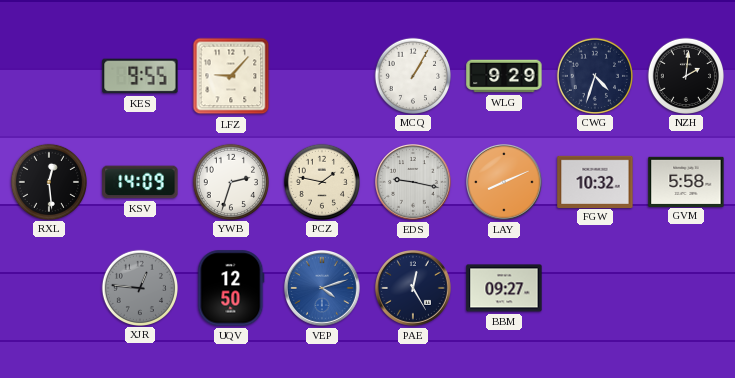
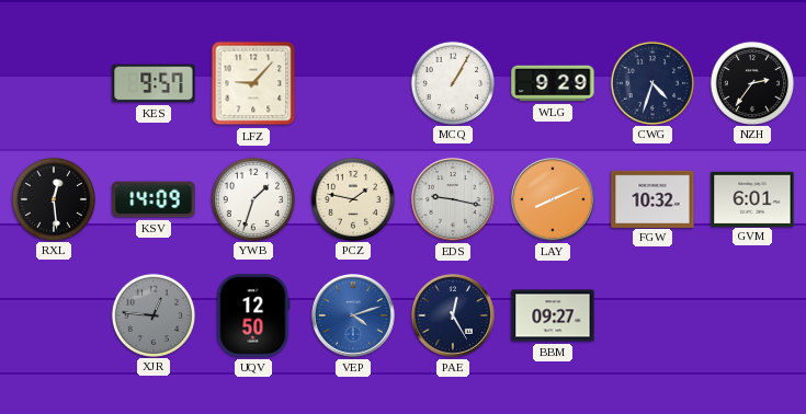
KES: 9:55 -> 9:57 (154, 83)
NZH: 2:01 -> 2:36 (751, 82)
YWB: 2:33 -> 1:33 (252, 198)
GVM: 5:58 -> 6:01 (752, 198)
